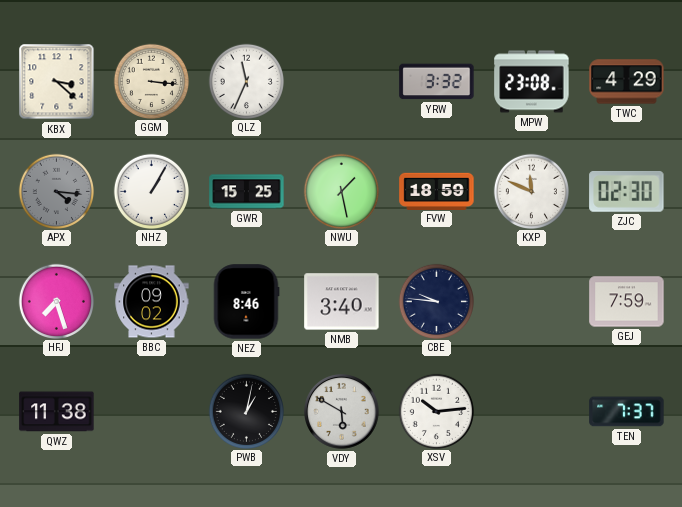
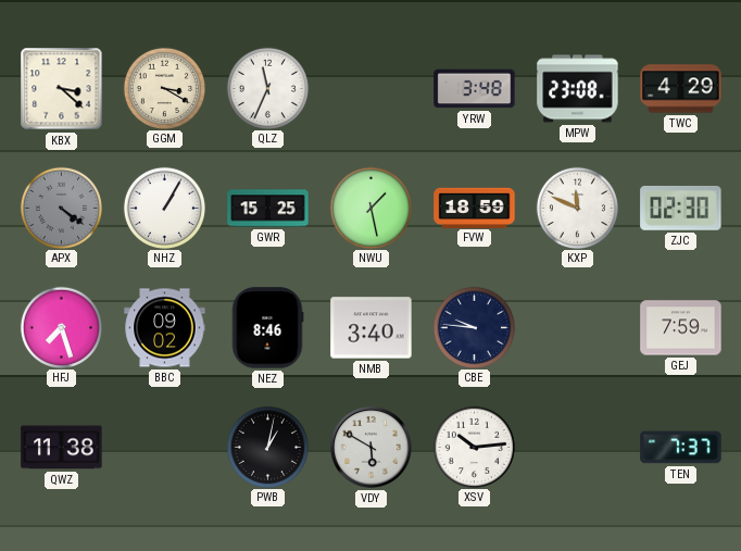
GGM: 3:16 -> 3:20 (164, 88)
YRW: 3:32 -> 3:48 (475, 89)
APX: 4:16 -> 4:21 (61, 208)
